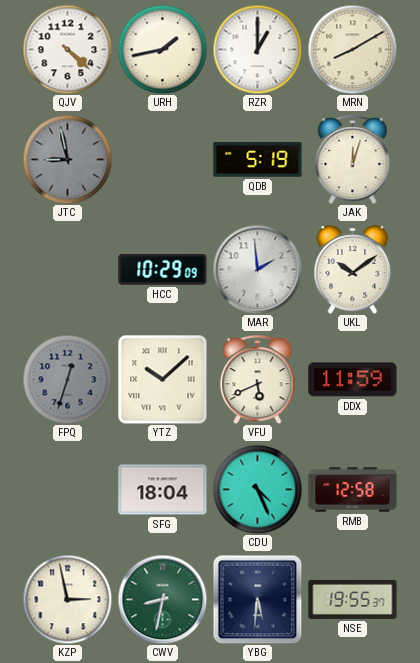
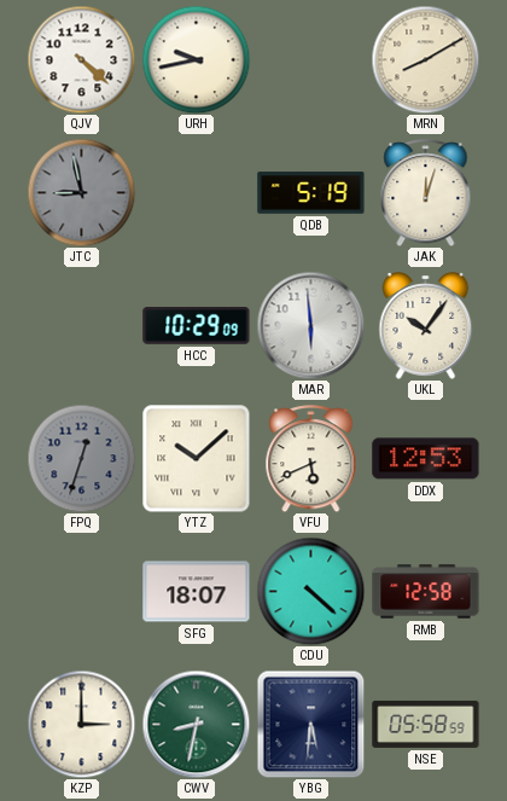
URH: 1:43 -> 9:43 (196, 59)
RZR: 1:00 -> none (257, 49)
MAR: 1:59 -> 5:59 (310, 325)
UKL: 10:09 -> 10:06 (426, 326)
DDX: 11:59 -> 12:53 (426, 459)
SFG: 18:04 -> 18:07 (197, 592)
CDU: 4:26 -> 4:22 (310, 591)
KZP: 2:58 -> 3:00 (81, 724)
NSE: 19:55 -> 05:58 (426, 724)
